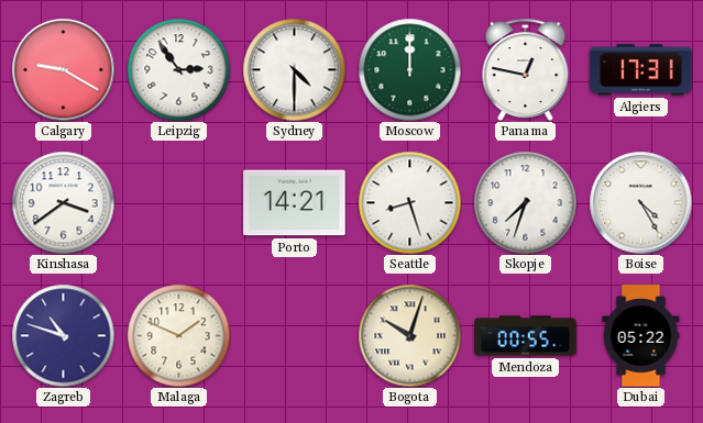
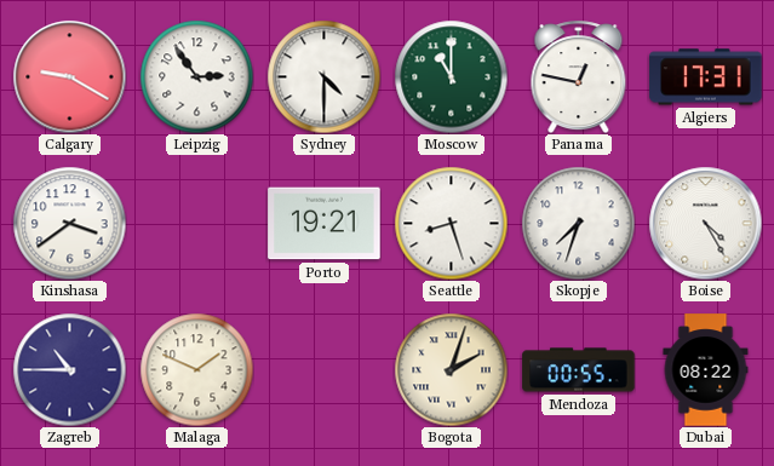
Moscow: 12:00 -> 11:00 (451, 76)
Porto: 14:21 -> 19:21 (325, 224)
Zagreb: 10:48 -> 10:45 (69, 369)
Bogota: 10:03 -> 2:03 (451, 369)
Dubai: 05:22 -> 08:22 (706, 370)
